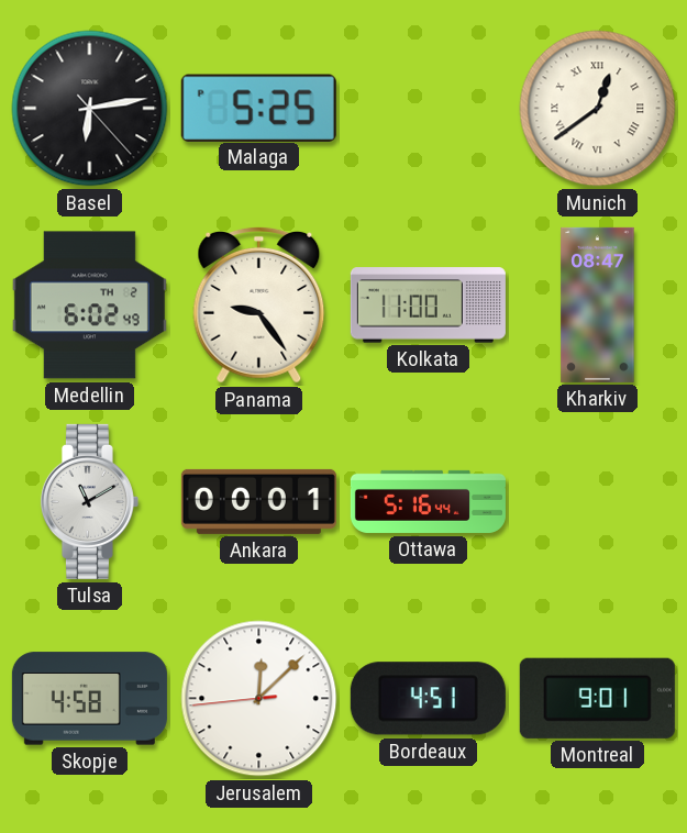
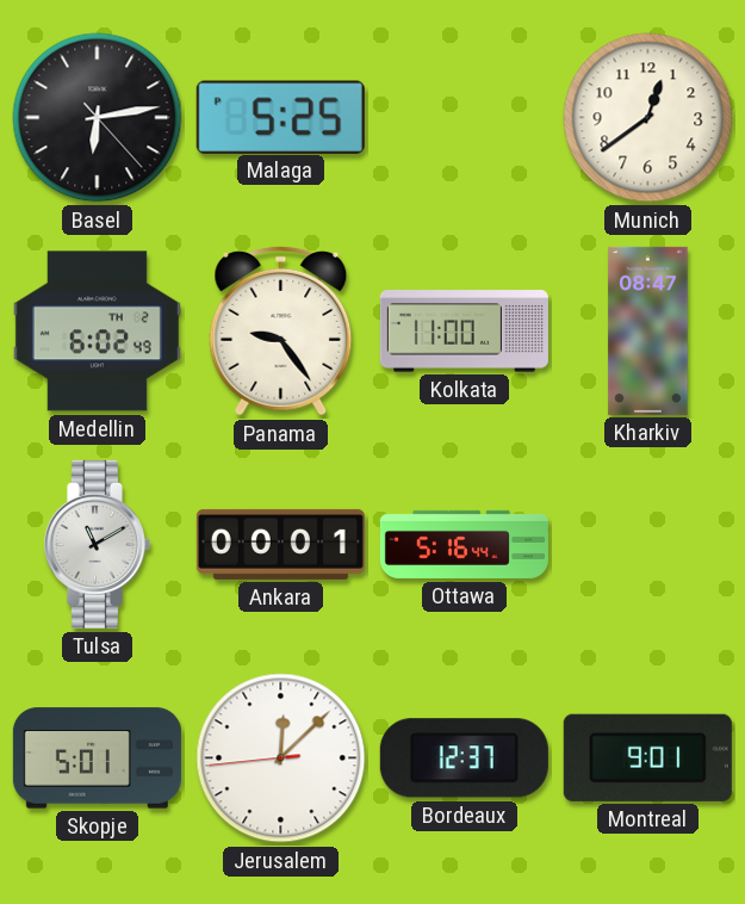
Munich numerals: Roman -> Arabic (648, 118)
Skopje: 4:58 -> 5:01 (97, 759)
Bordeaux: 4:51 -> 12:37 (464, 759)
